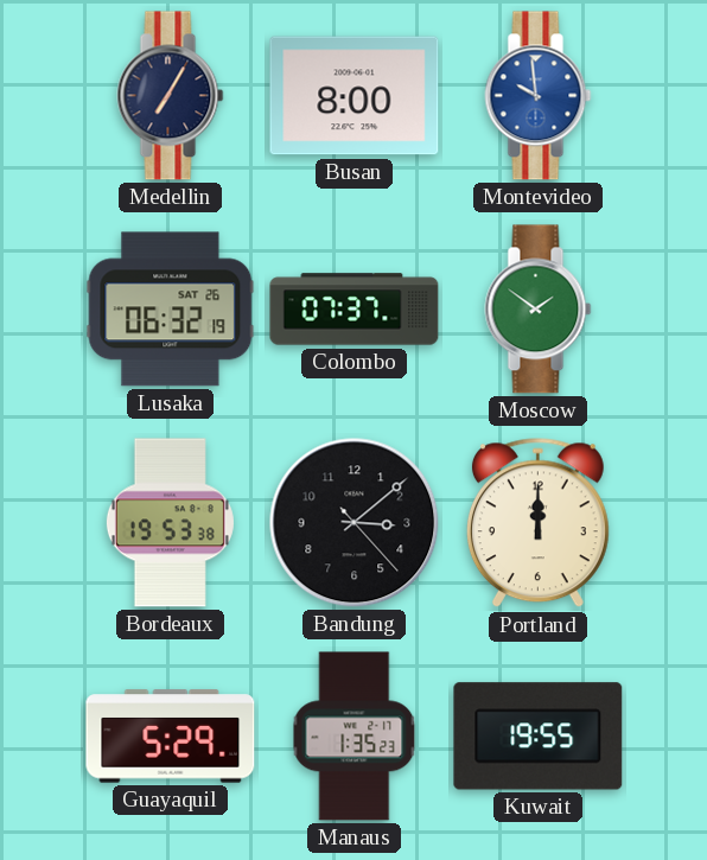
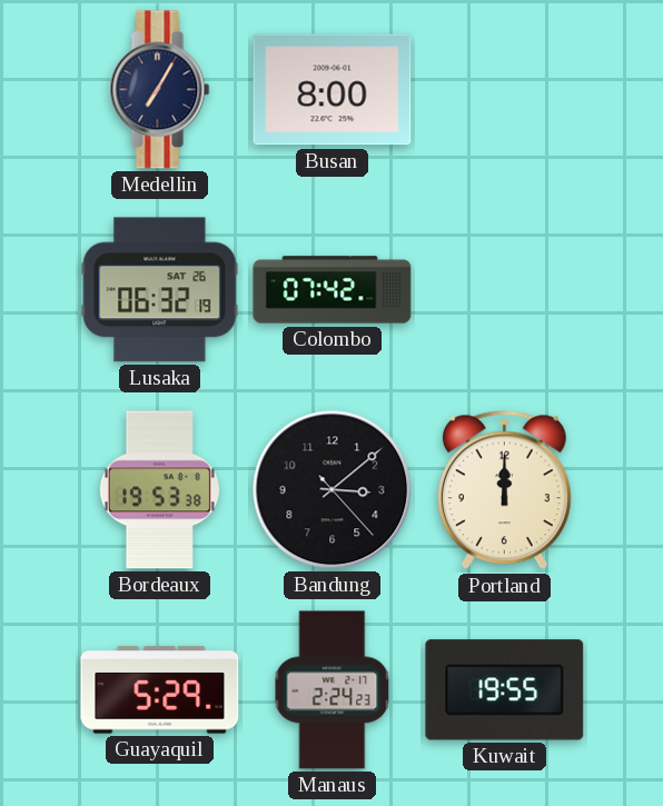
Montevideo: 9:59 -> none (539, 96)
Colombo: 07:37 -> 07:42 (333, 290)
Moscow: 1:51 -> none (539, 310)
Manaus: 1:35 -> 2:24 (333, 690)
